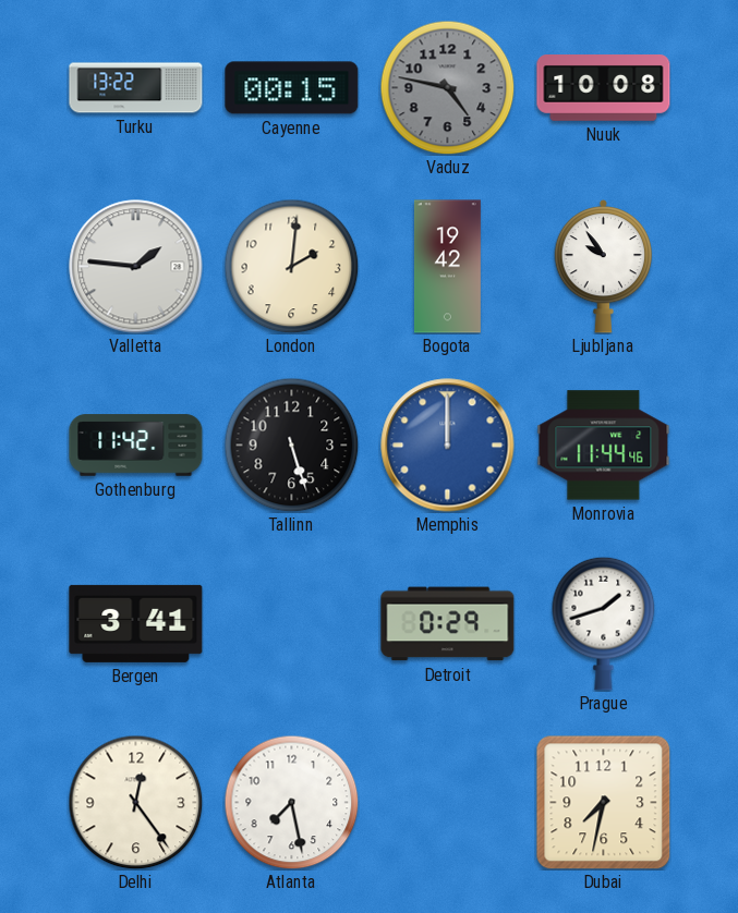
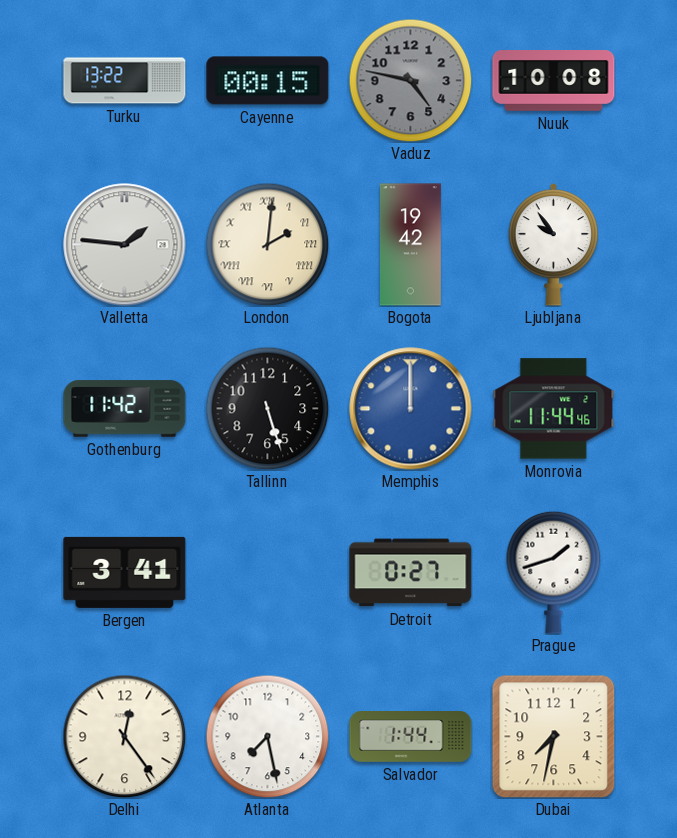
London numerals: Arabic -> Roman (267, 244)
Detroit: 0:29 -> 0:27 (411, 573)
Salvador: none -> 1:44 (411, 737)
